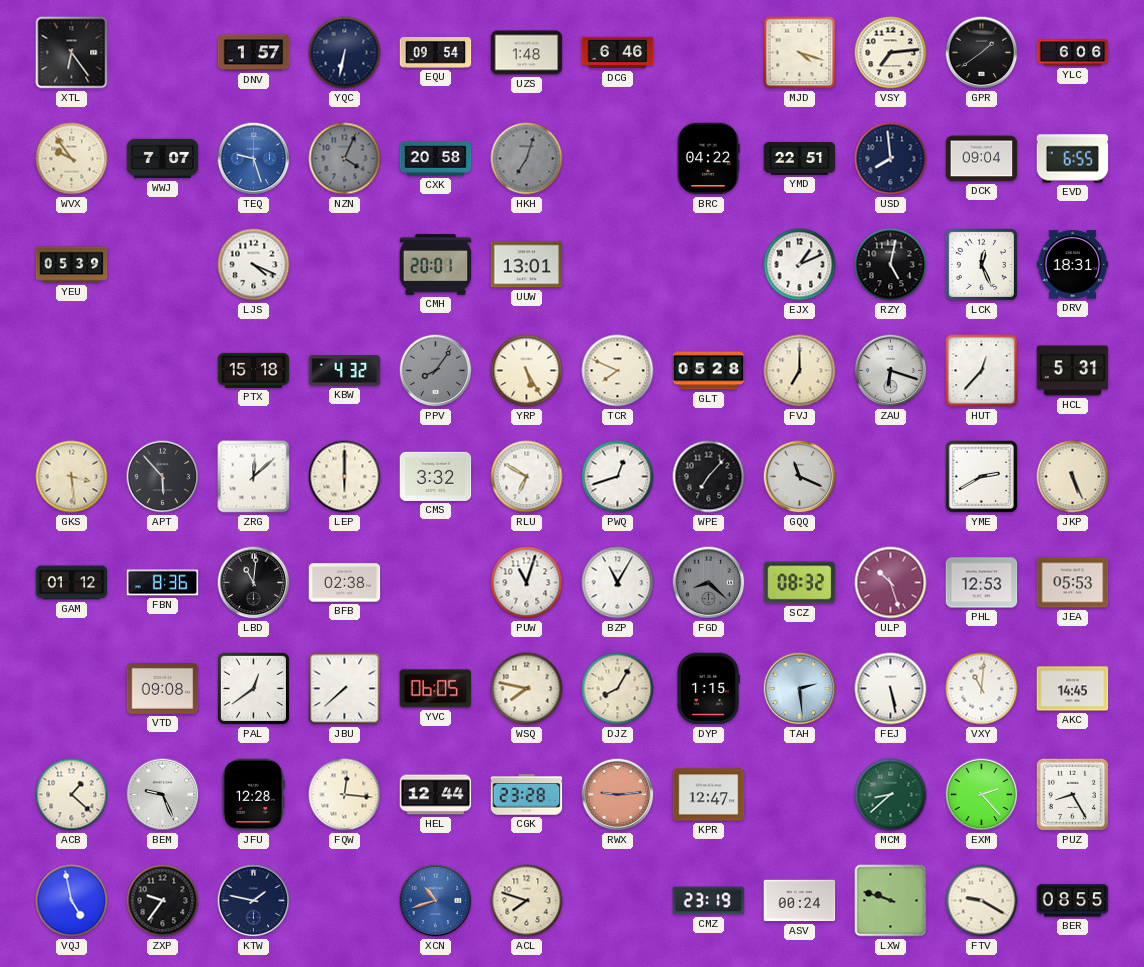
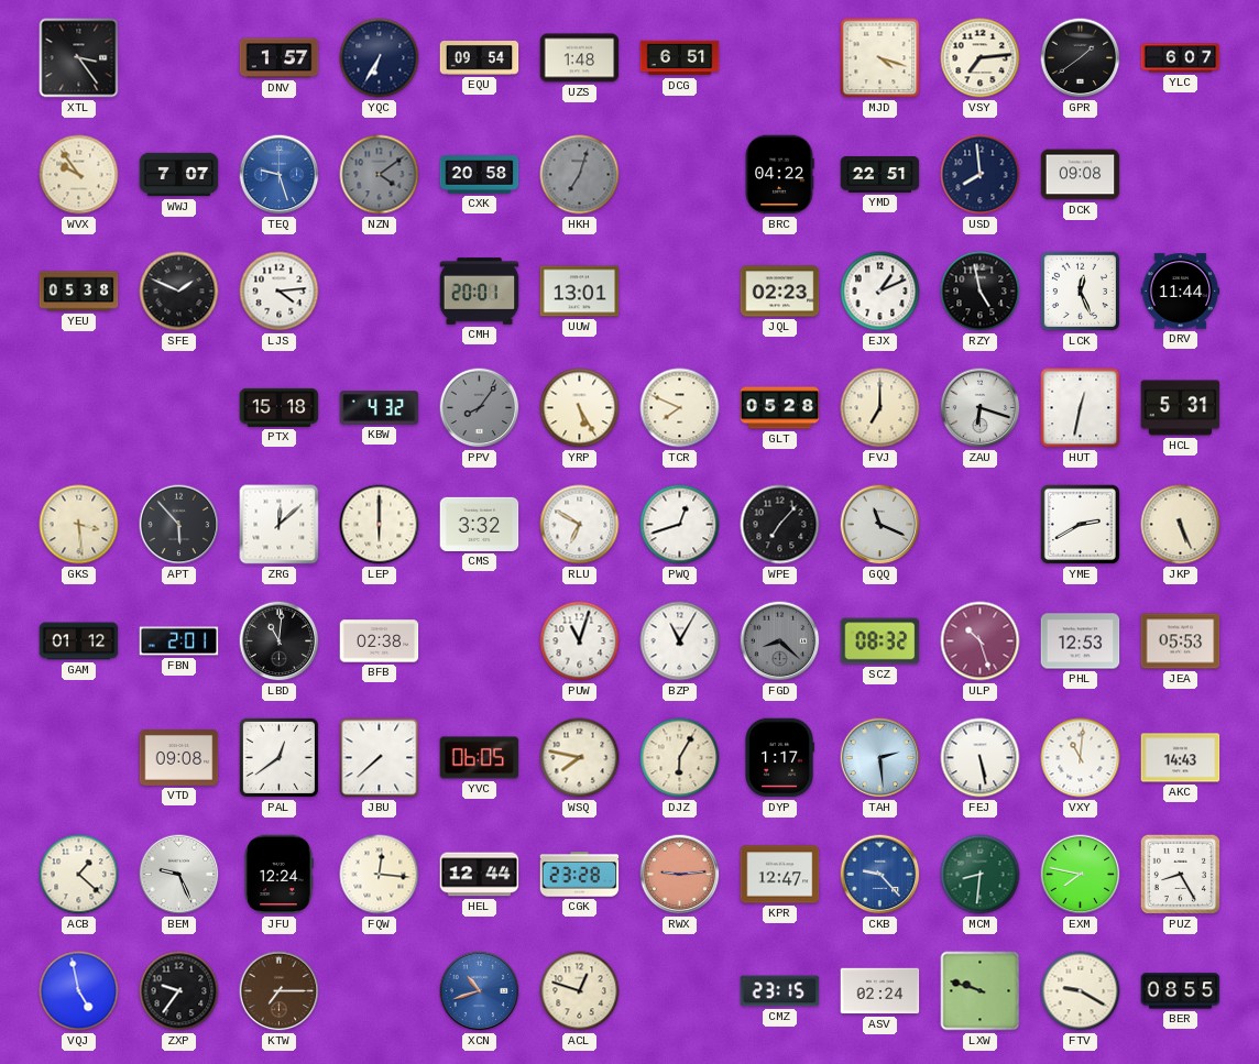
XTL: 6:24 -> 3:24 (79, 58)
YQC: 6:32 -> 6:35 (380, 58)
DCG: 6:46 -> 6:51 (680, 58)
YLC: 6:06 -> 6:07 (1181, 58)
NZN: 4:04 -> 4:09 (380, 175)
DCK: 09:04 -> 09:08 (1081, 175)
EVD: 6:55 -> none (1073, 159)
YEU: 05:39 -> 05:38 (79, 292)
SFE: none -> 1:49 (179, 292)
LJS: 4:19 -> 4:14 (280, 292)
JQL: none -> 02:23 (780, 292)
RZY: 5:02 -> 4:58 (981, 292)
DRV: 18:31 -> 11:44 (1181, 292)
HUT: 12:37 -> 12:32 (1081, 408)
FBN: 8:36 -> 2:01 (179, 641)
DJZ: 8:05 -> 6:05 (680, 758)
DYP: 1:15 -> 1:17 (779, 758)
AKC: 14:45 -> 14:43 (1181, 758)
JFU: 12:28 -> 12:24 (278, 875)
CKB: none -> 9:23 (880, 875)
MCM: 8:38 -> 8:31 (981, 875)
EXM: 2:23 -> 7:47 (1081, 875)
KTW: 1:47 -> 7:15 (280, 991)
KTW dial: navy -> brown (280, 991)
ACL: 7:48 -> 12:48 (580, 991)
CMZ: 23:19 -> 23:15 (780, 991)
ASV: 00:24 -> 02:24 (880, 991)
